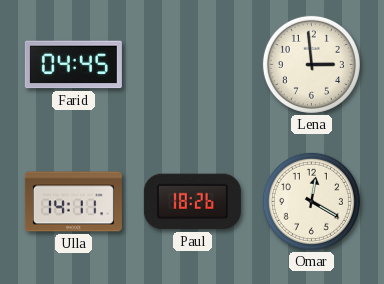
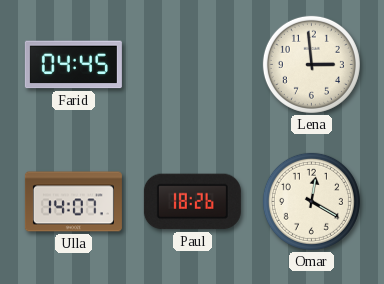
Ulla: 14:11 -> 14:07 (73, 202)
